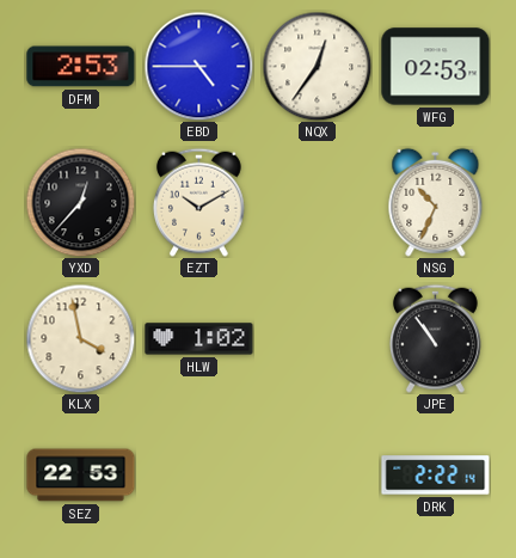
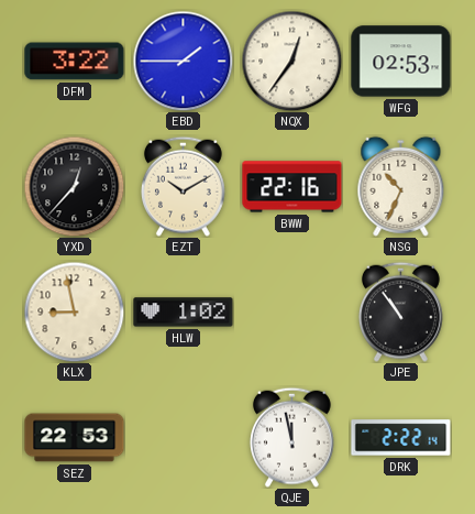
DFM: 2:53 -> 3:22 (75, 62)
EBD: 4:45 -> 1:45 (183, 61)
BWW: none -> 22:16 (292, 187)
KLX: 3:58 -> 8:58 (74, 311)
QJE: none -> 11:58 (291, 437)
